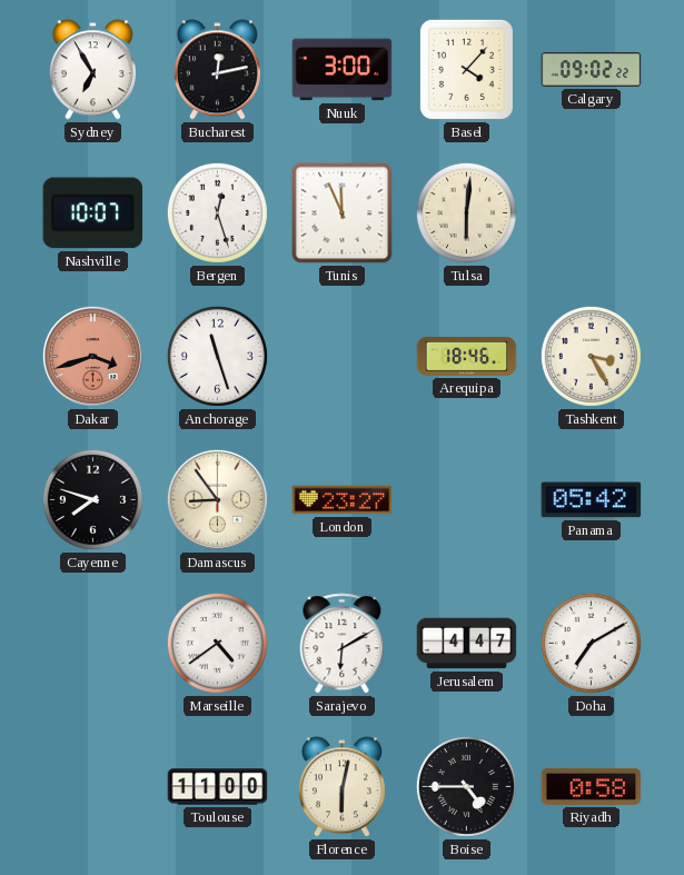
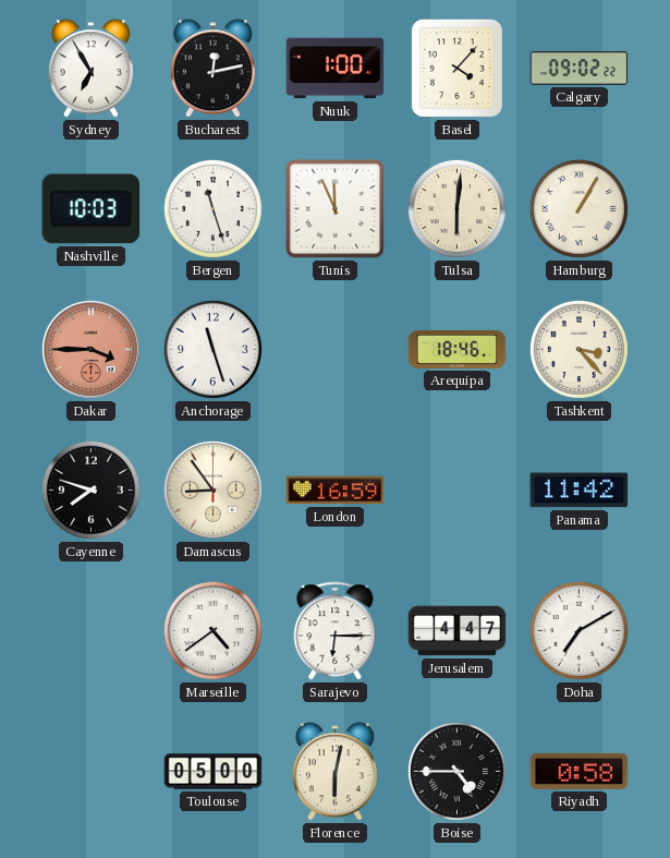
Nuuk: 3:00 -> 1:00 (336, 69)
Nashville: 10:07 -> 10:03 (92, 209)
Bergen: 12:27 -> 11:27 (212, 208)
Hamburg: none -> 1:05 (578, 208)
Dakar: 3:42 -> 3:45 (90, 349)
Tashkent: 3:25 -> 3:23 (578, 349)
London: 23:27 -> 16:59 (336, 491)
Panama: 05:42 -> 11:42 (580, 491)
Sarajevo: 6:10 -> 6:15 (336, 631)
Toulouse: 11:00 -> 05:00 (214, 772)
